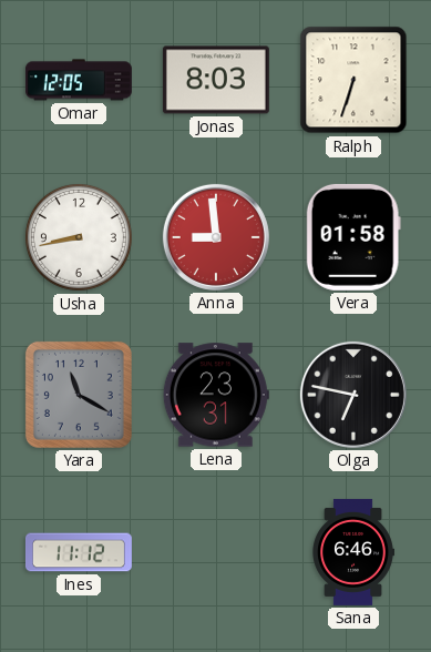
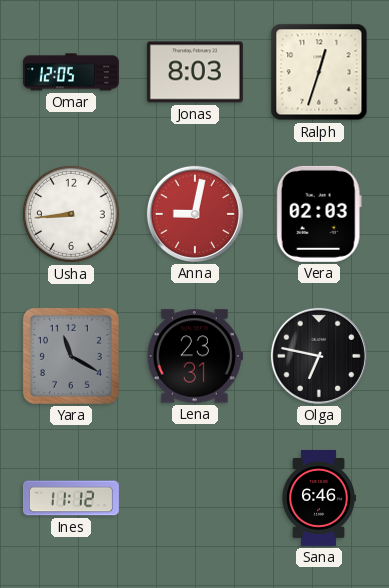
Ralph: 6:33 -> 12:33 (319, 72)
Usha: 8:43 -> 8:44 (71, 214)
Anna: 8:59 -> 9:02 (195, 214)
Vera: 01:58 -> 02:03 (319, 214)
